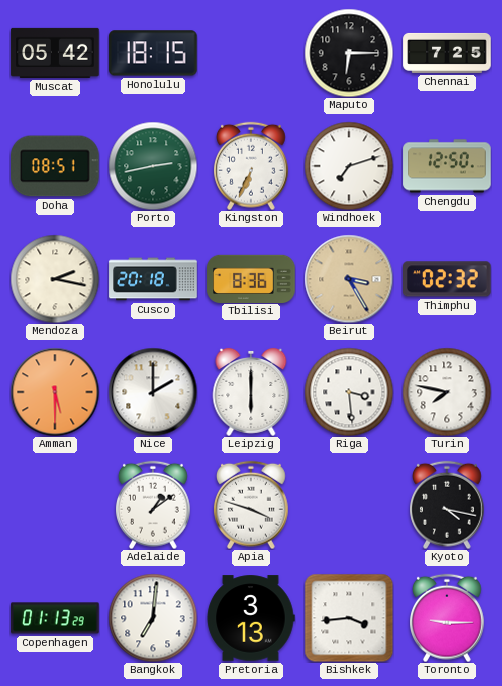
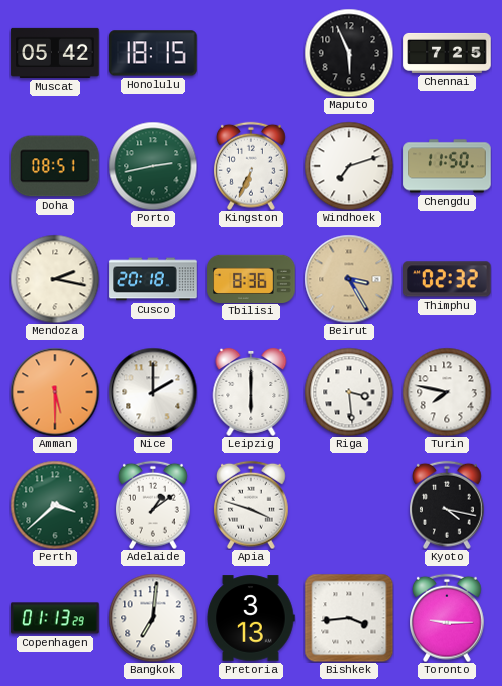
Maputo: 6:15 -> 5:56 (349, 53)
Chengdu: 12:50 -> 11:50 (447, 166)
Perth: none -> 3:38 (55, 505)
